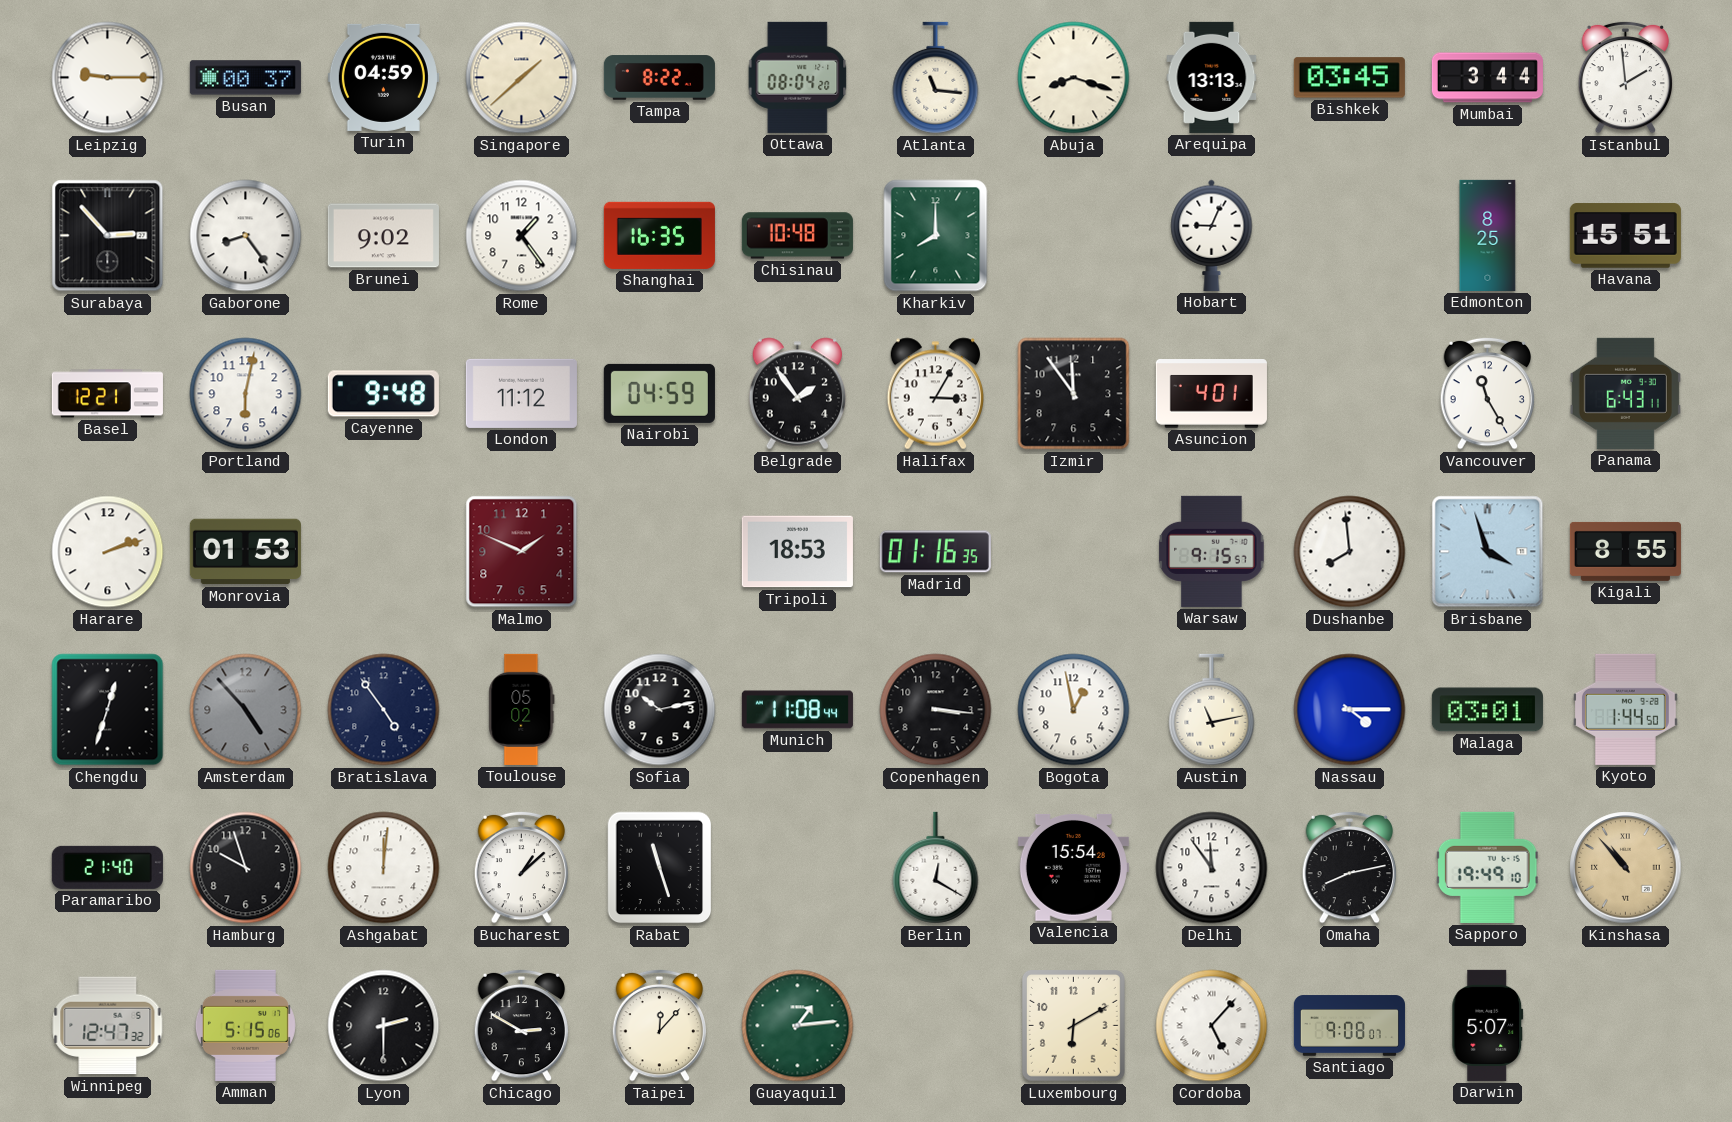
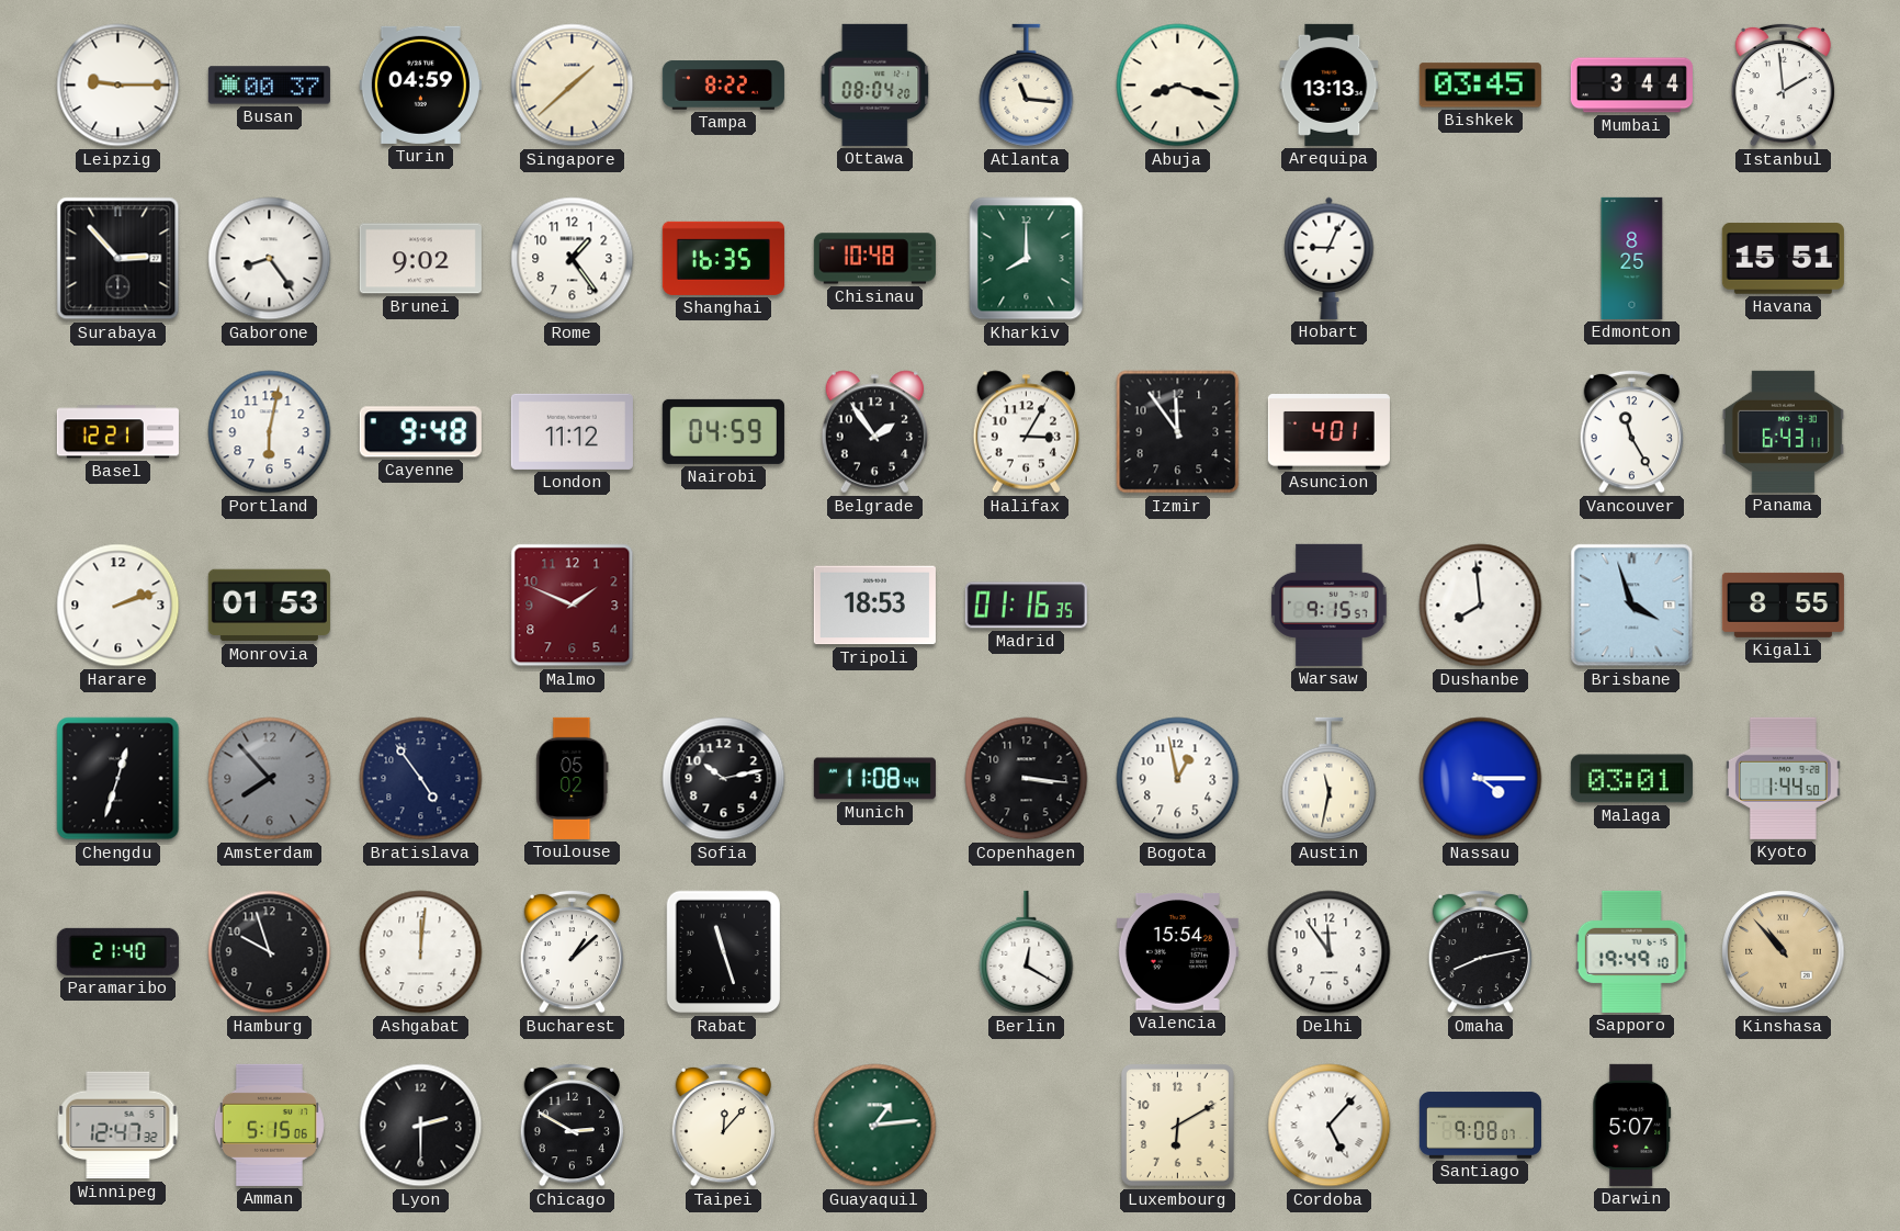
Amsterdam: 4:53 -> 7:53 (270, 779)
Austin: 11:13 -> 11:32 (1330, 779)
